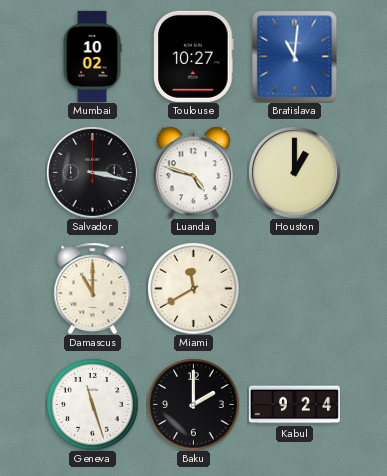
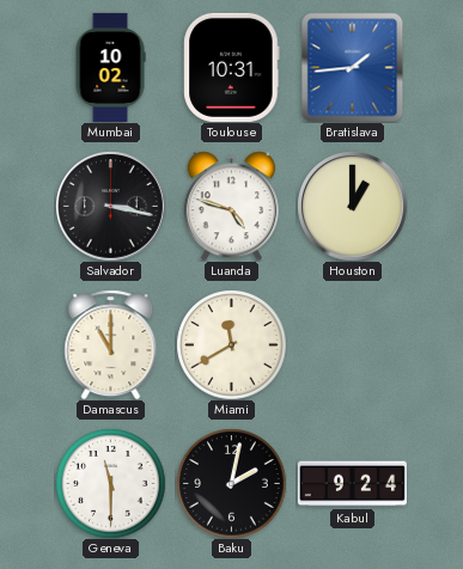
Toulouse: 10:27 -> 10:31 (232, 67)
Bratislava: 11:01 -> 1:44 (353, 67)
Geneva: 11:27 -> 11:30 (110, 483)
Baku: 2:00 -> 2:02 (231, 483)
